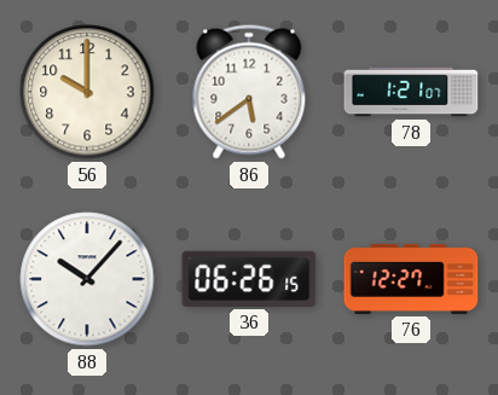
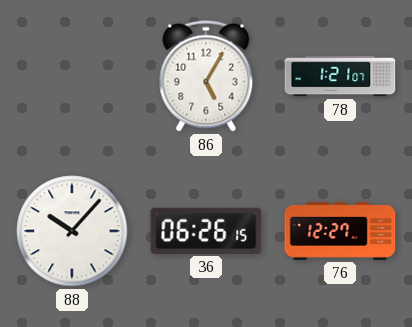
56: 10:00 -> none (87, 92)
86: 5:39 -> 5:05 (206, 76)
